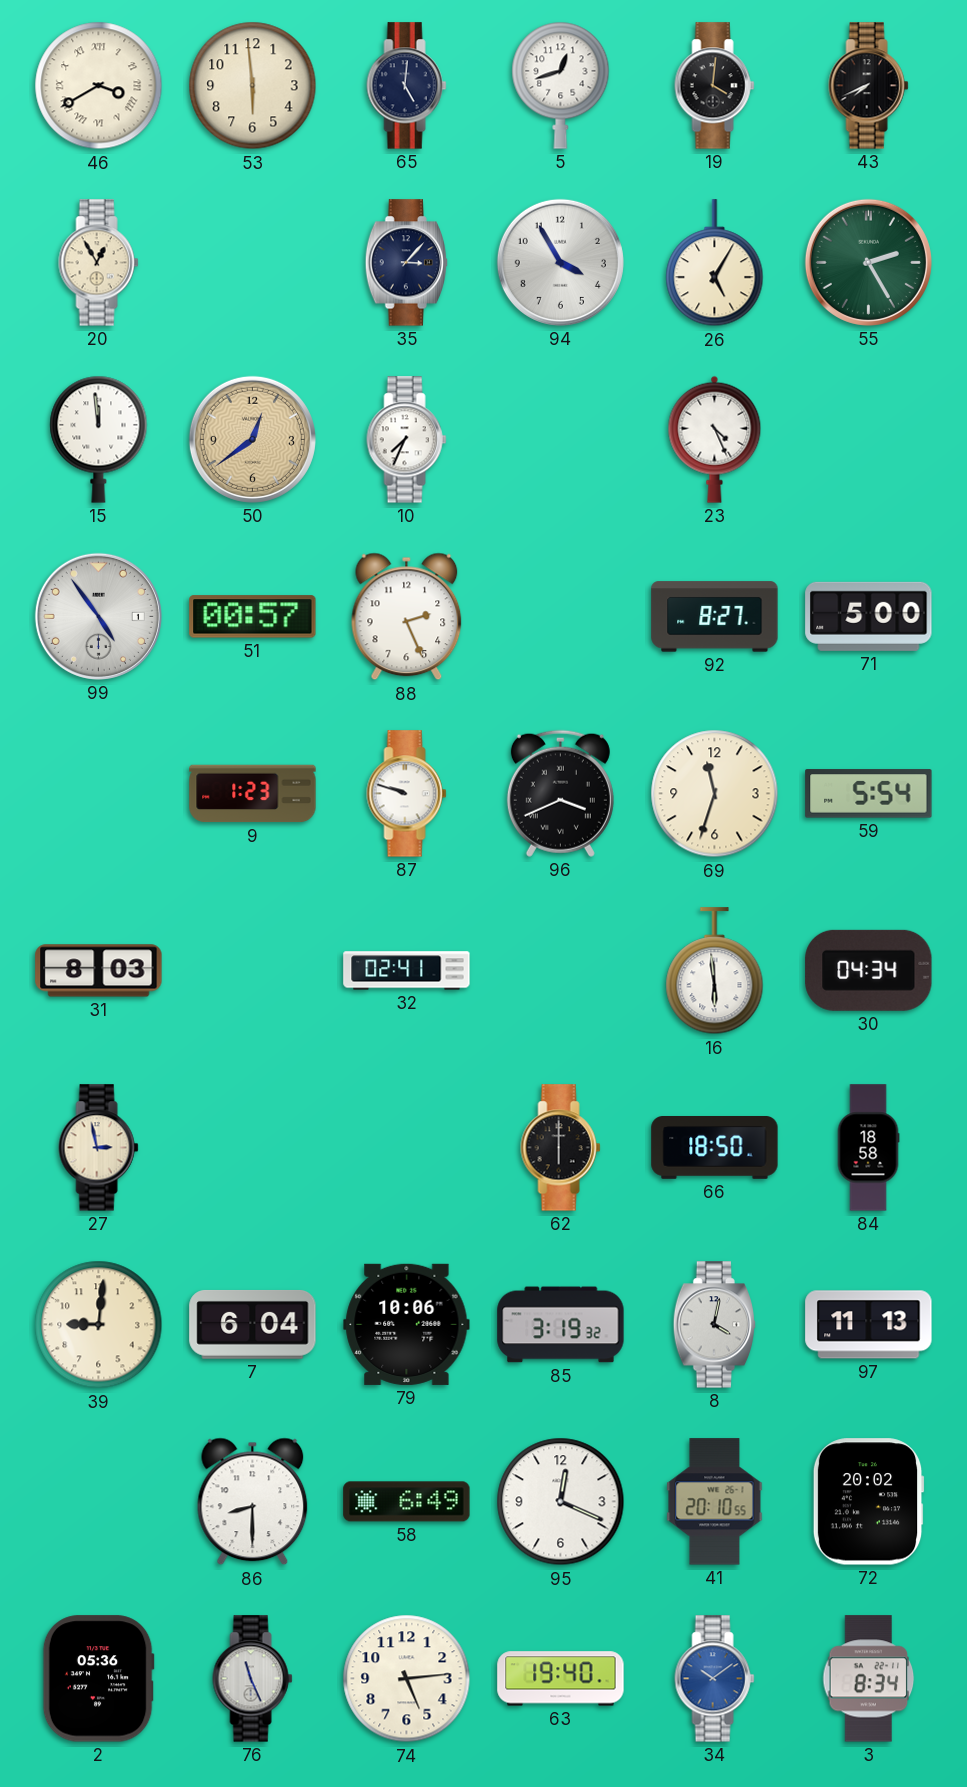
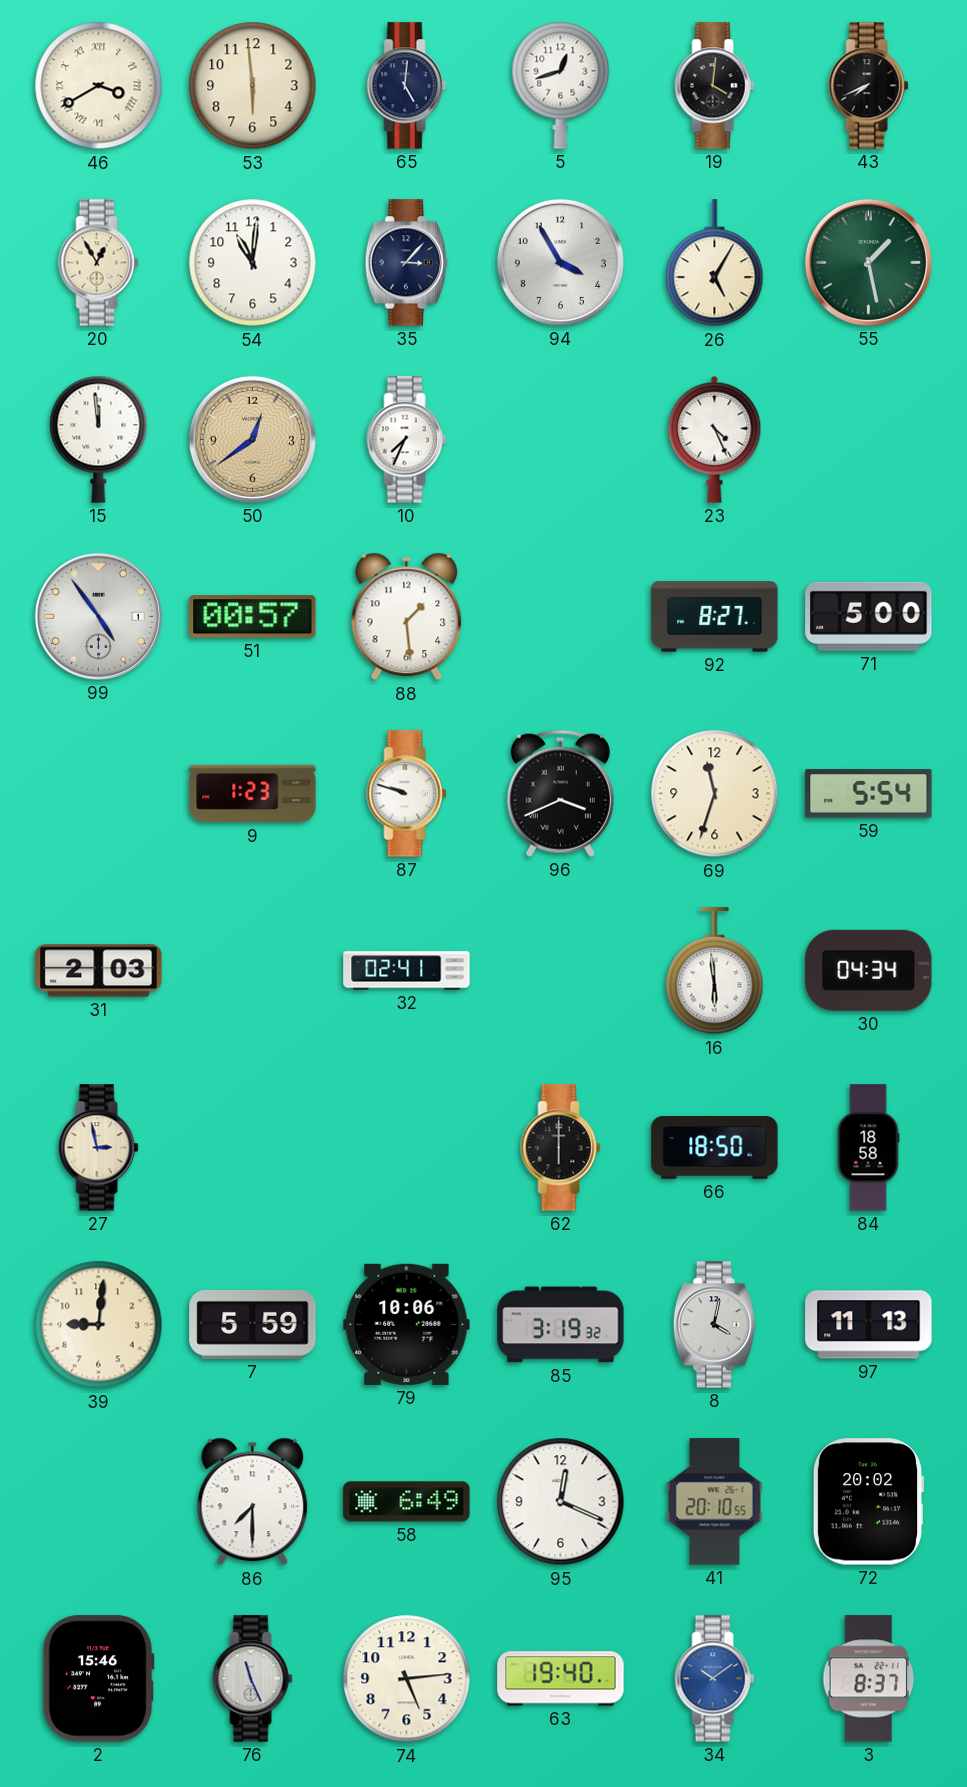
54: none -> 11:01 (253, 263)
55: 2:25 -> 1:28 (868, 262)
88: 2:26 -> 1:29 (407, 617)
31: 8:03 -> 2:03 (99, 971)
7: 6:04 -> 5:59 (253, 1324)
86: 8:30 -> 7:30 (253, 1502)
2: 05:36 -> 15:46 (98, 1679)
3: 8:34 -> 8:37 (869, 1679)
